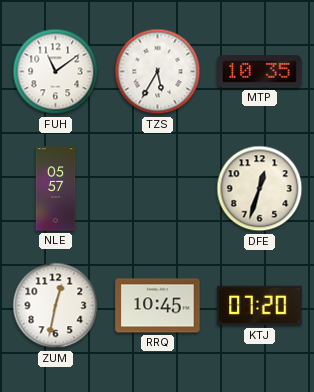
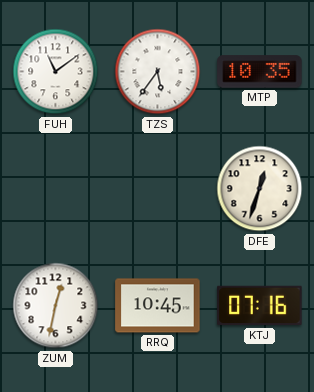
TZS: 5:35 -> 5:36 (158, 72)
NLE: 05:57 -> none (56, 189)
KTJ: 07:20 -> 07:16 (260, 306)
